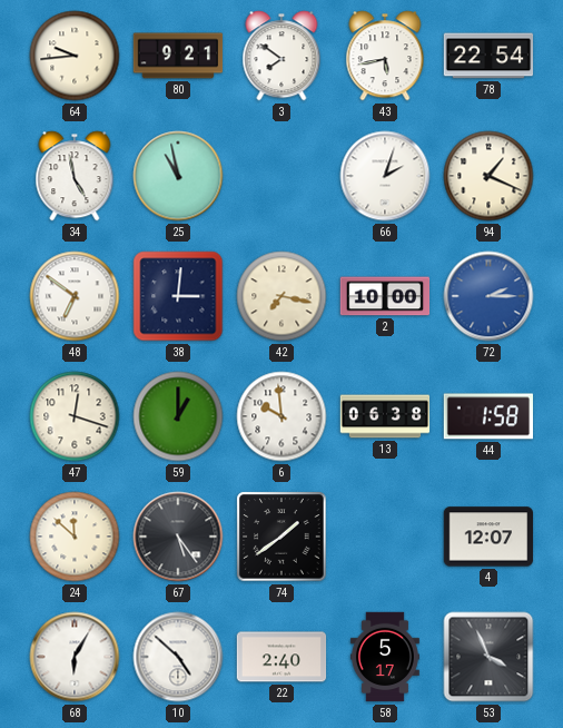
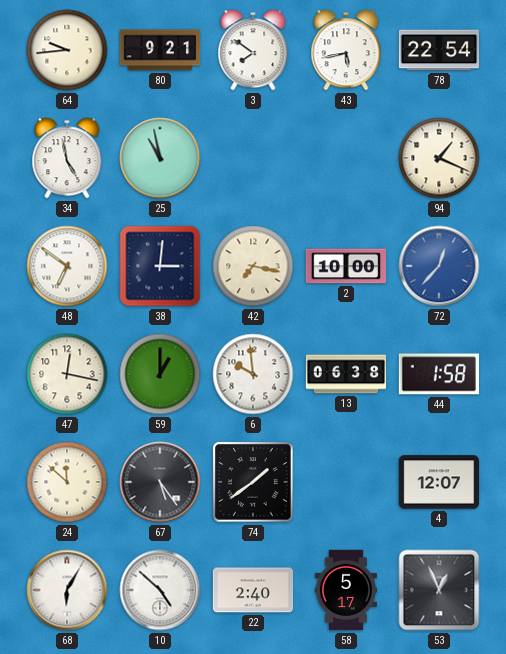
66: 2:03 -> none (385, 176)
72: 2:15 -> 12:37 (439, 266)
47: 12:18 -> 12:17 (67, 374)
53: 3:56 -> 12:56 (439, 590)
